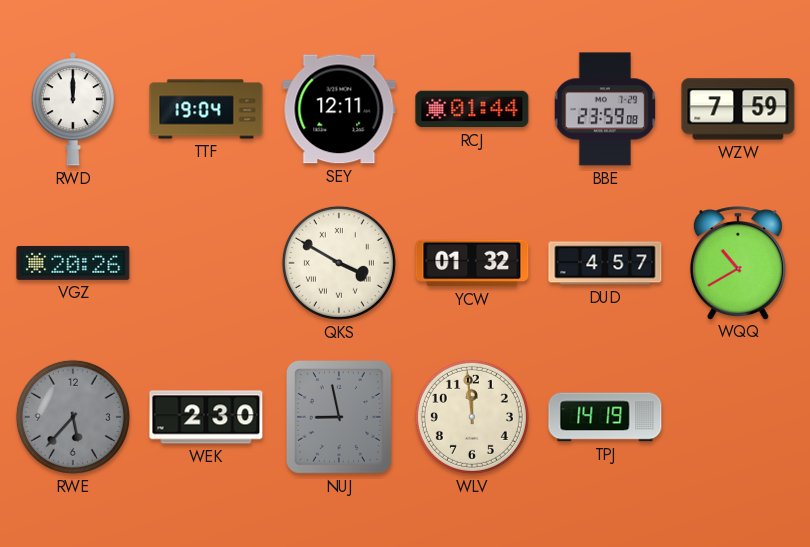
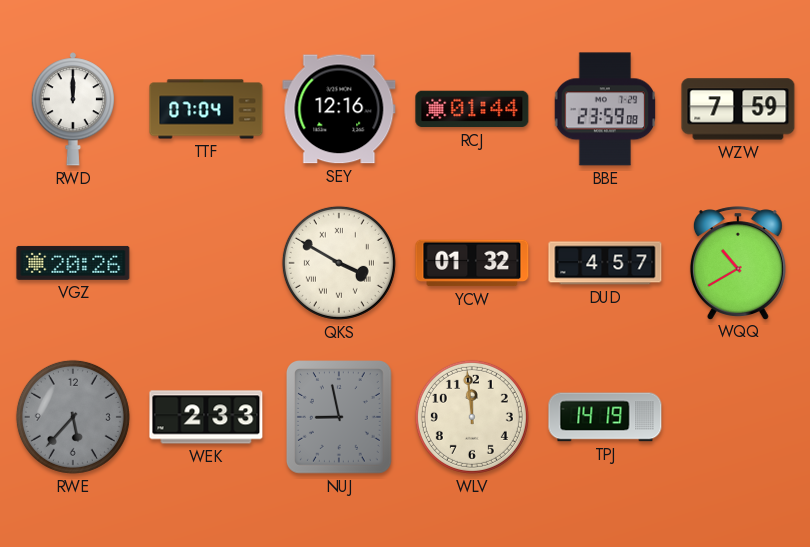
TTF: 19:04 -> 07:04 (206, 109)
SEY: 12:11 -> 12:16 (339, 109)
WEK: 2:30 -> 2:33 (206, 417)
